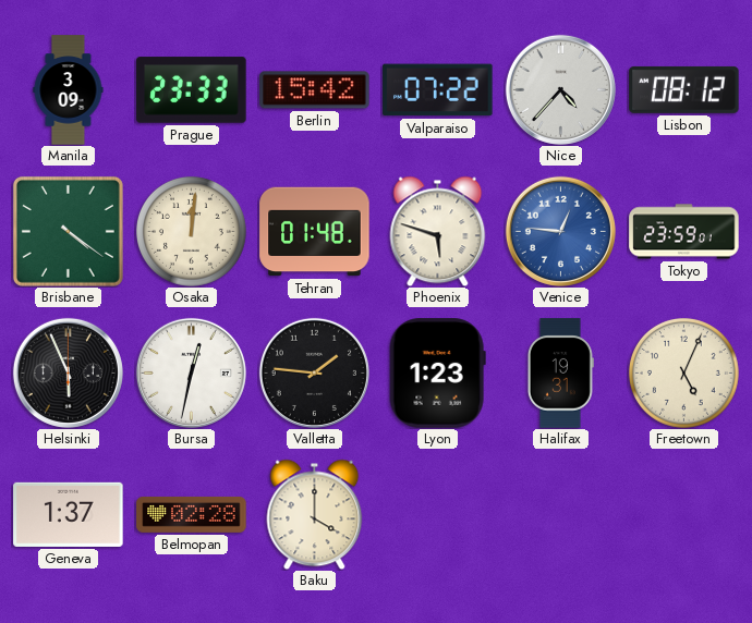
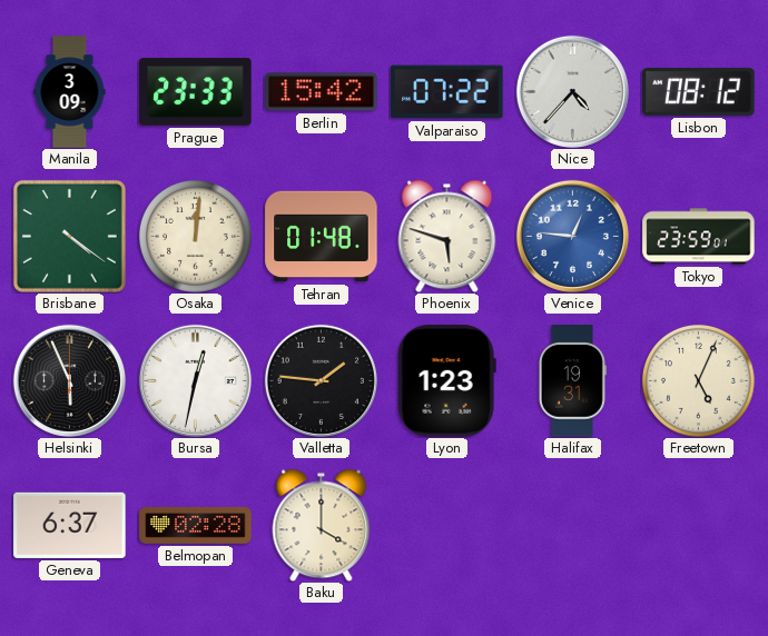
Geneva: 1:37 -> 6:37 (70, 525)
